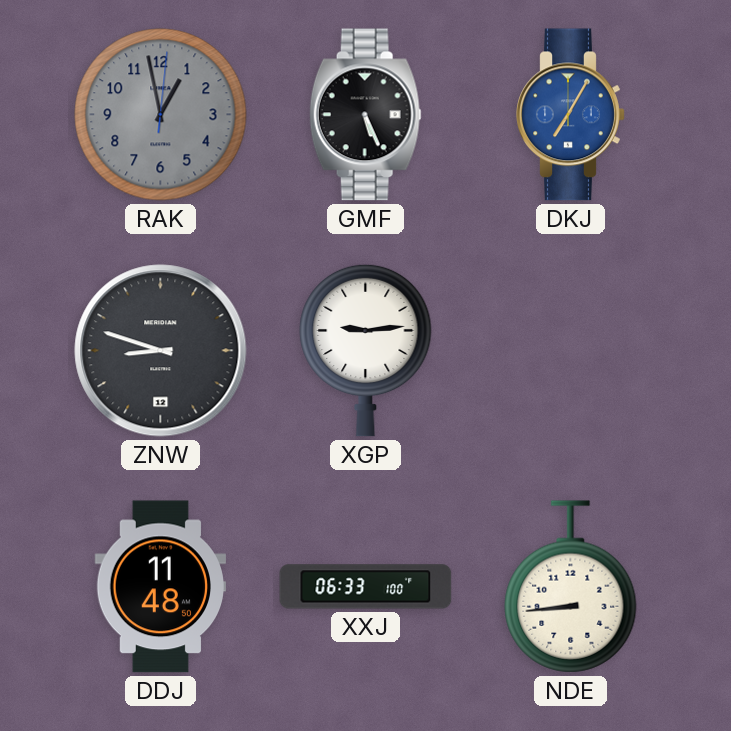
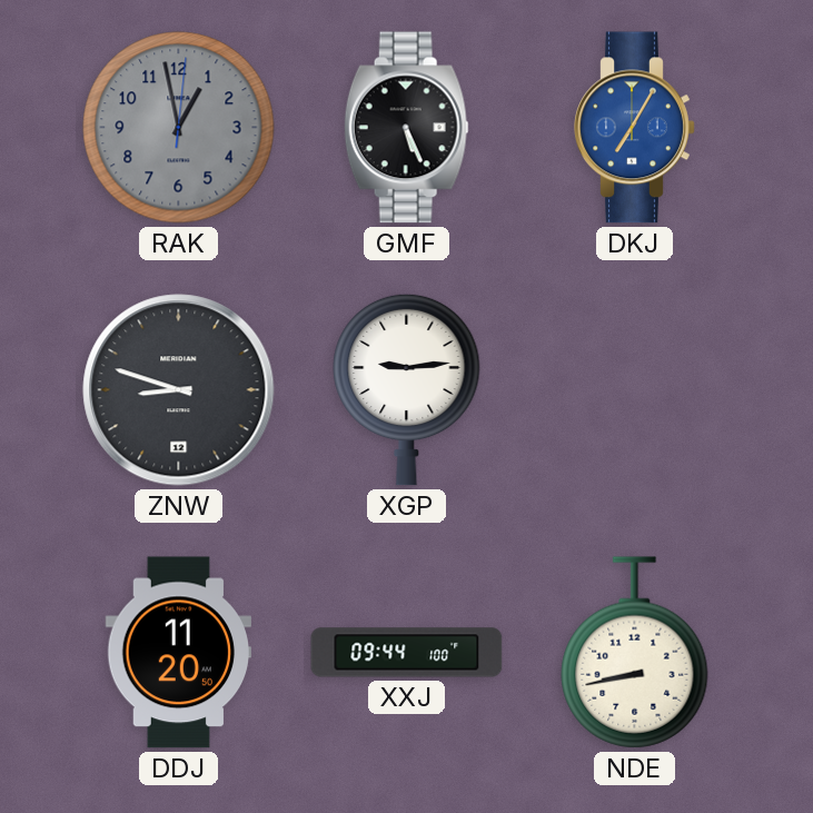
DDJ: 11:48 -> 11:20 (179, 653)
XXJ: 06:33 -> 09:44 (407, 653)
NDE: 8:44 -> 8:43 (635, 653)
